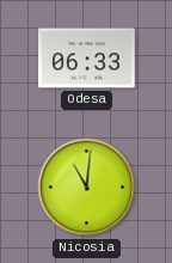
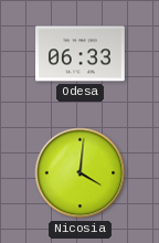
Nicosia: 11:01 -> 4:01 (81, 173)
